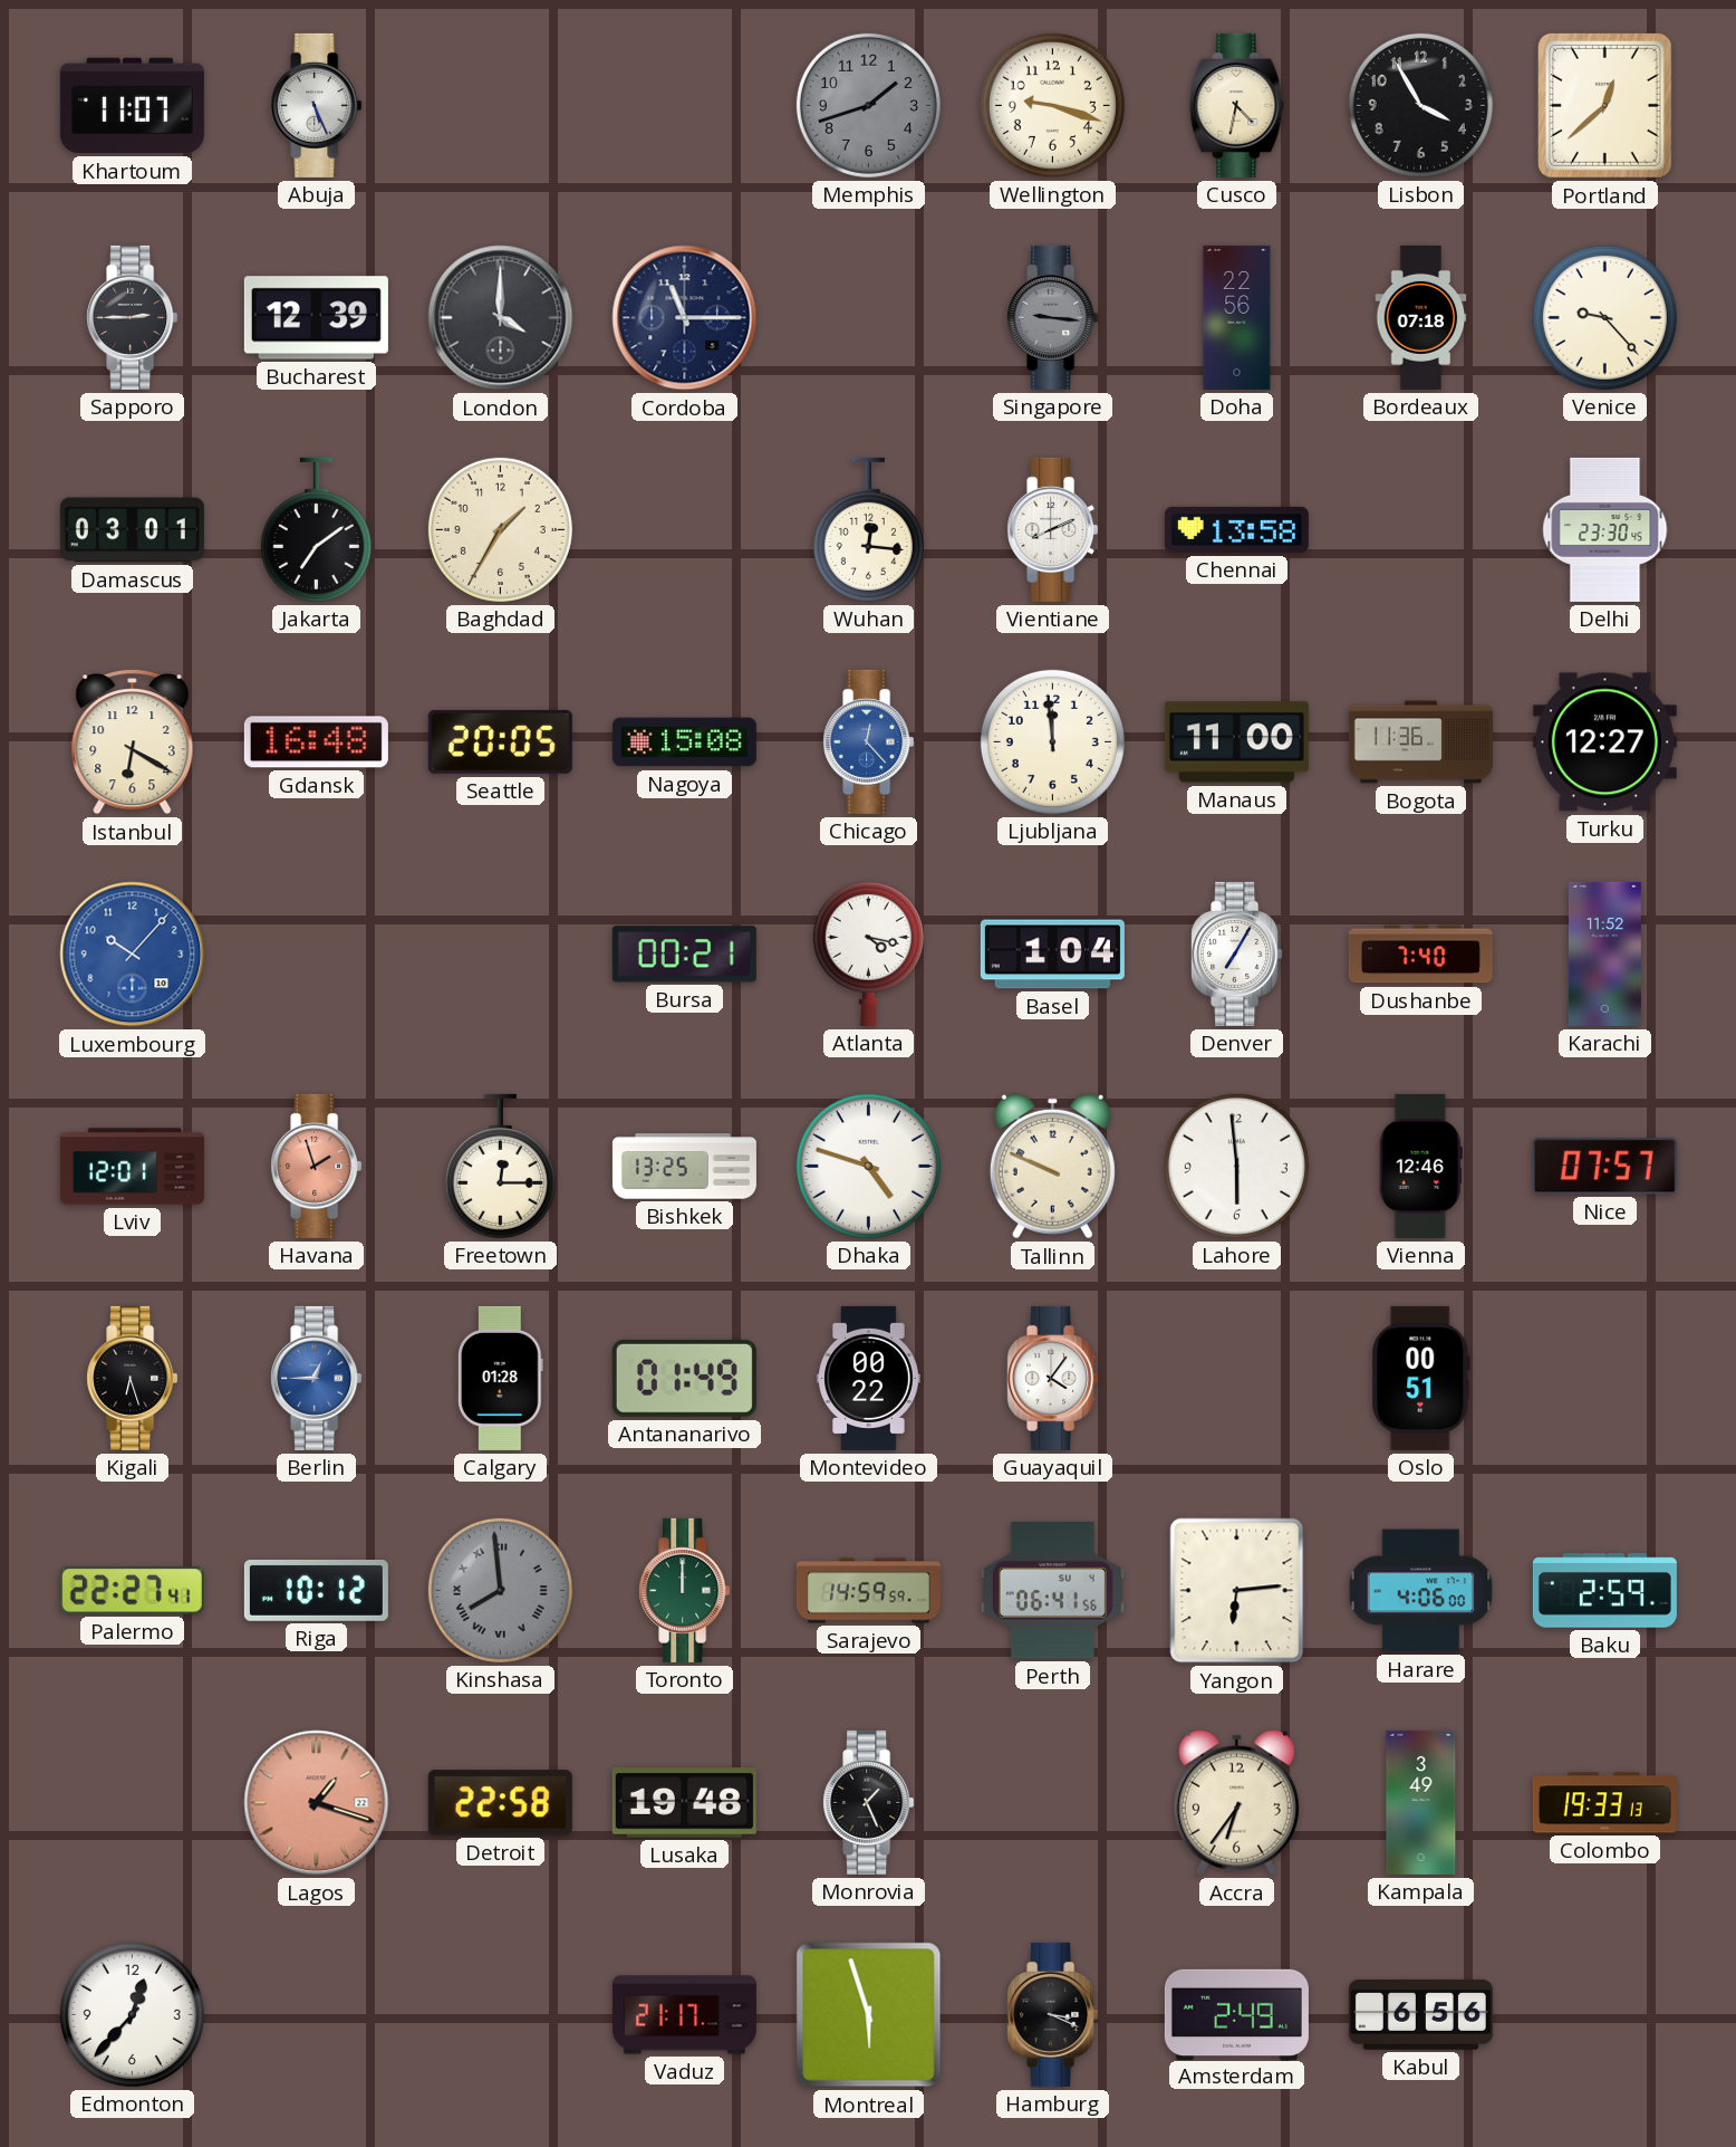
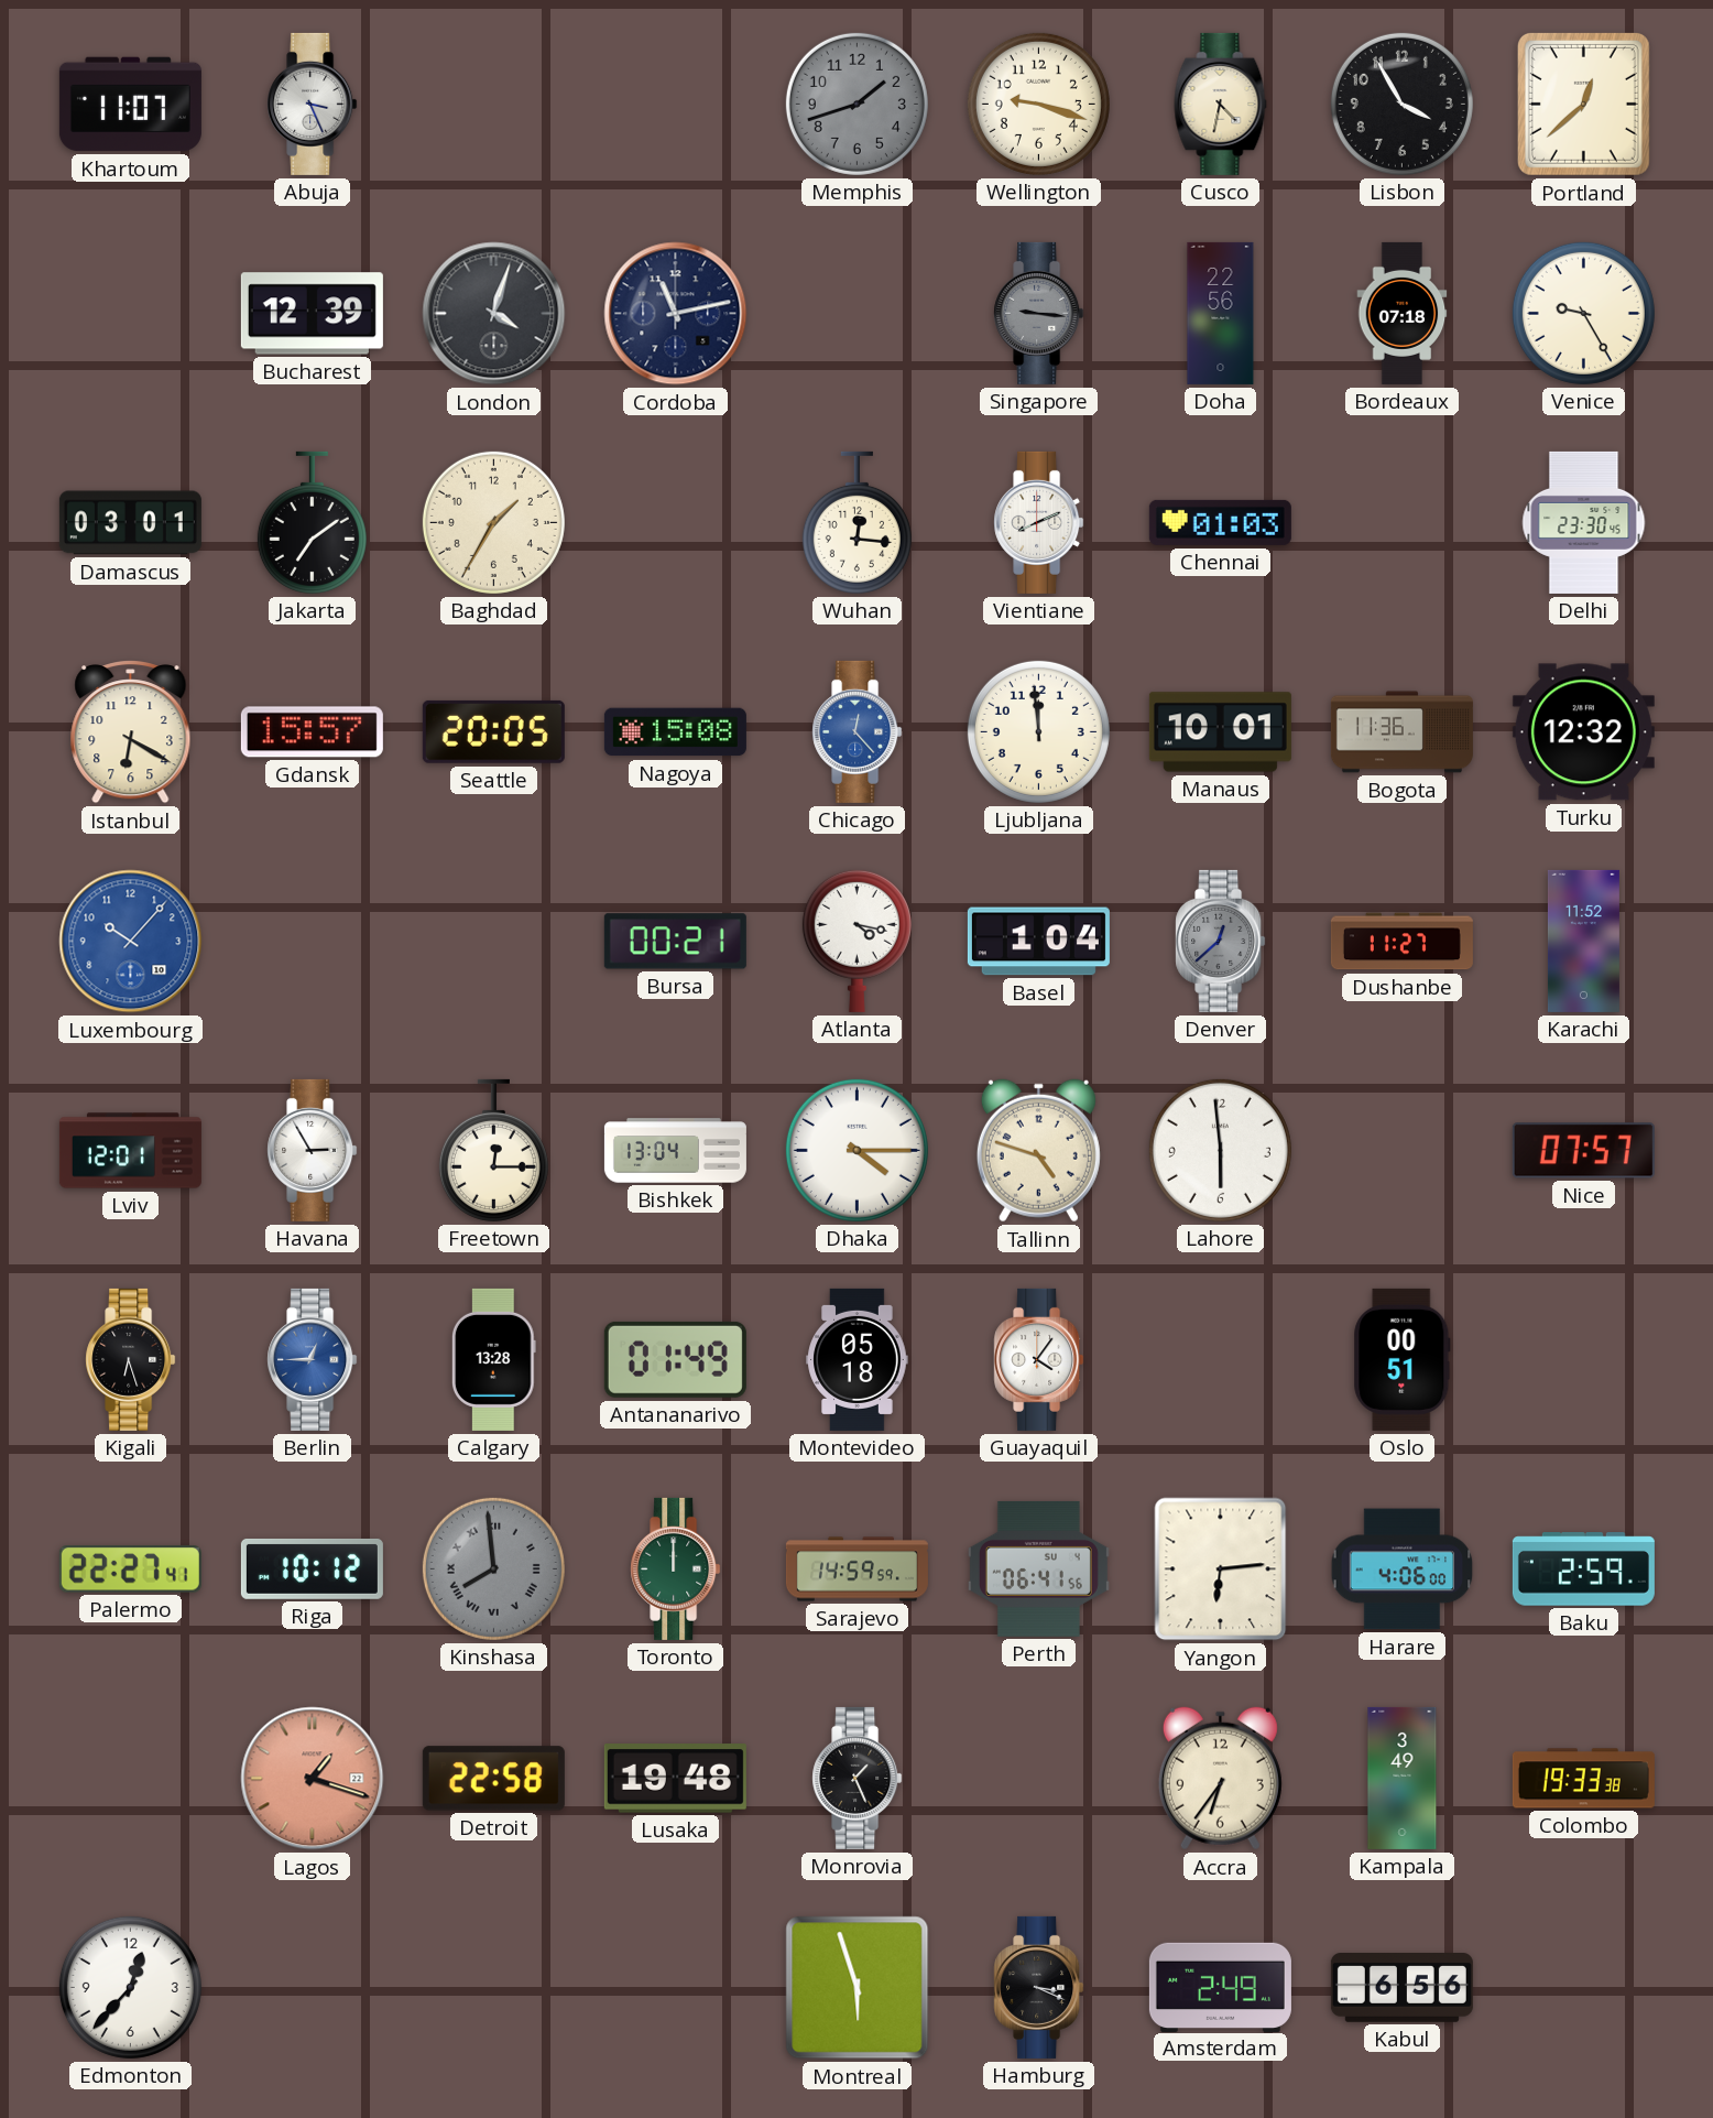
Abuja: 5:26 -> 3:26 (313, 104)
Sapporo: 2:45 -> none (133, 317)
London: 4:00 -> 4:03 (494, 314)
Cordoba: 11:15 -> 11:13 (676, 314)
Venice: 9:23 -> 9:25 (1583, 313)
Chennai: 13:58 -> 01:03 (1220, 522)
Gdansk: 16:48 -> 15:57 (312, 732)
Manaus: 11:00 -> 10:01 (1220, 732)
Turku: 12:27 -> 12:32 (1583, 732)
Denver: 7:05 -> 12:38 (1221, 941)
Denver dial: white -> grey (1221, 941)
Dushanbe: 7:40 -> 11:27 (1401, 942)
Havana: 1:57 -> 2:55 (313, 1150)
Havana dial: salmon -> white (313, 1150)
Bishkek: 13:25 -> 13:04 (675, 1151)
Dhaka: 4:48 -> 4:15 (857, 1150)
Tallinn: 9:49 -> 4:48 (1038, 1151)
Vienna: 12:46 -> none (1420, 1166)
Calgary: 01:28 -> 13:28 (493, 1359)
Montevideo: 00:22 -> 05:18 (858, 1359)
Colombo: 19:33:13 -> 19:33:38 (1583, 1779)
Vaduz: 21:17 -> none (684, 2015)
